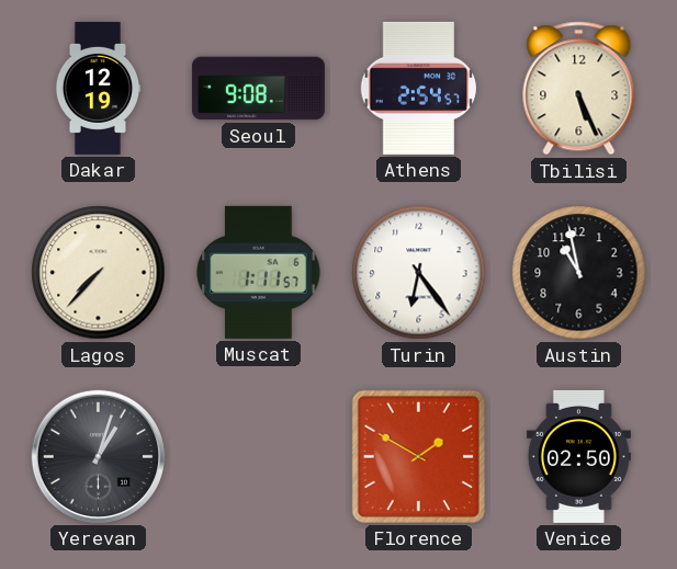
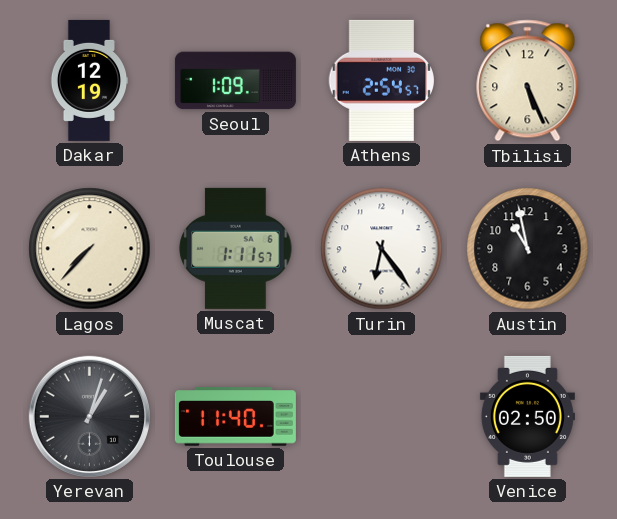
Seoul: 9:08 -> 1:09 (235, 81)
Toulouse: none -> 11:40 (235, 417)
Florence: 1:50 -> none (418, 456)
